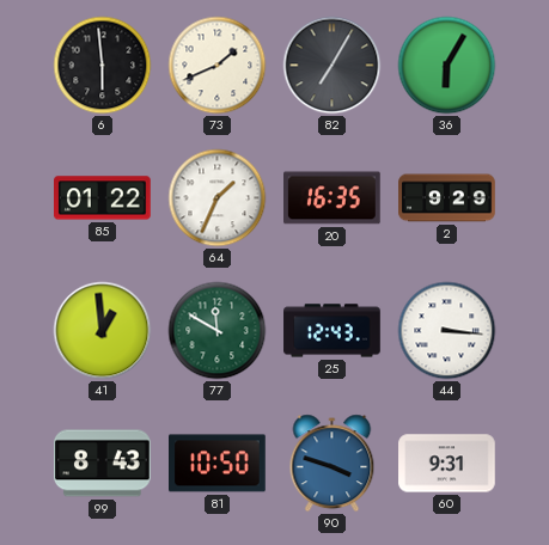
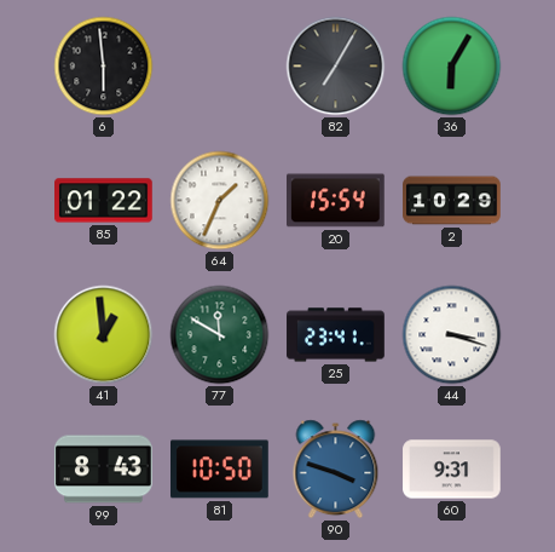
73: 1:41 -> none (218, 66)
20: 16:35 -> 15:54 (336, 201)
2: 9:29 -> 10:29 (452, 201)
25: 12:43 -> 23:41 (336, 335)
44: 3:16 -> 3:18 (452, 335)
